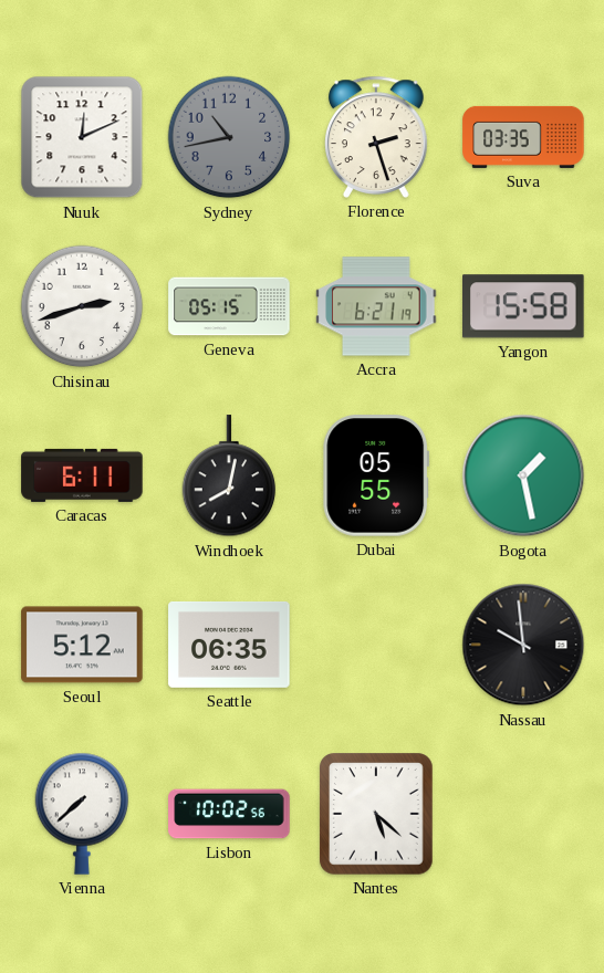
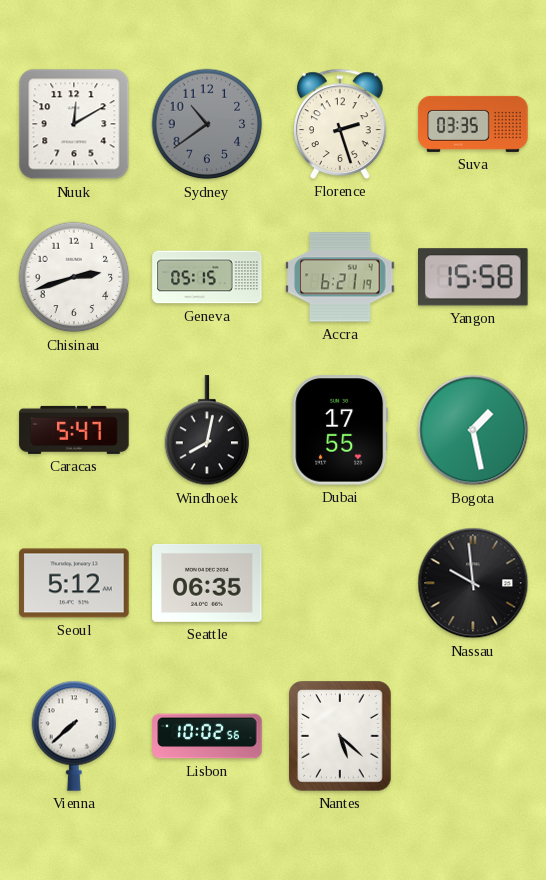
Nuuk: 12:11 -> 12:10 (74, 124)
Sydney: 10:43 -> 10:39 (207, 124)
Caracas: 6:11 -> 5:47 (74, 430)
Dubai: 05:55 -> 17:55 (340, 430)
